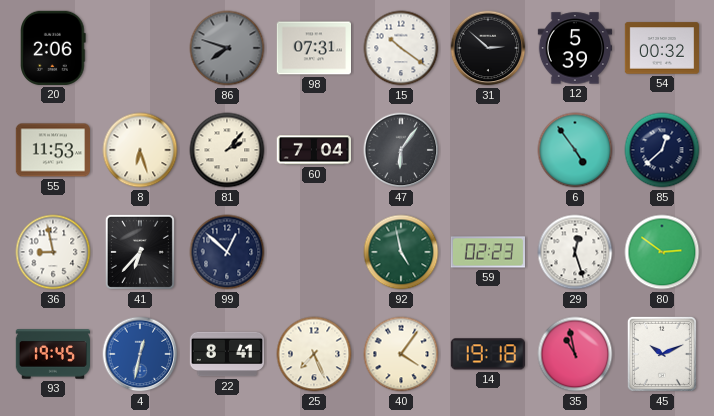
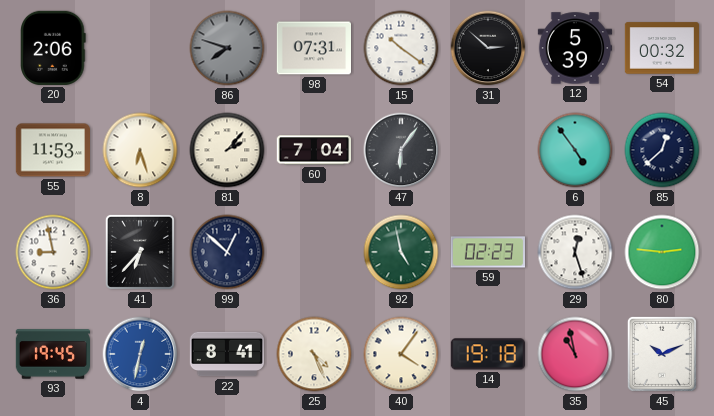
80: 2:51 -> 2:46 (662, 252)
25: 7:26 -> 4:26 (314, 354)
